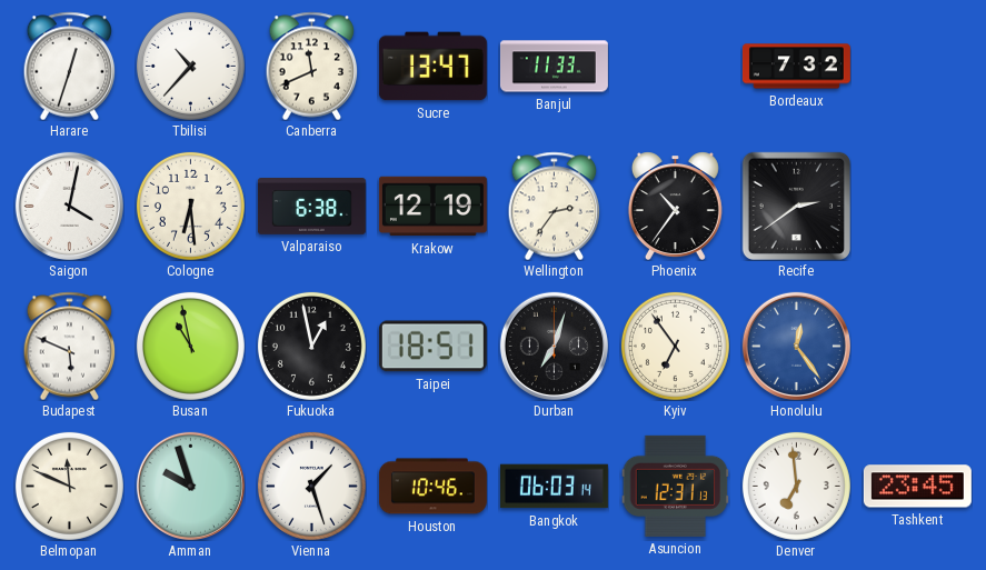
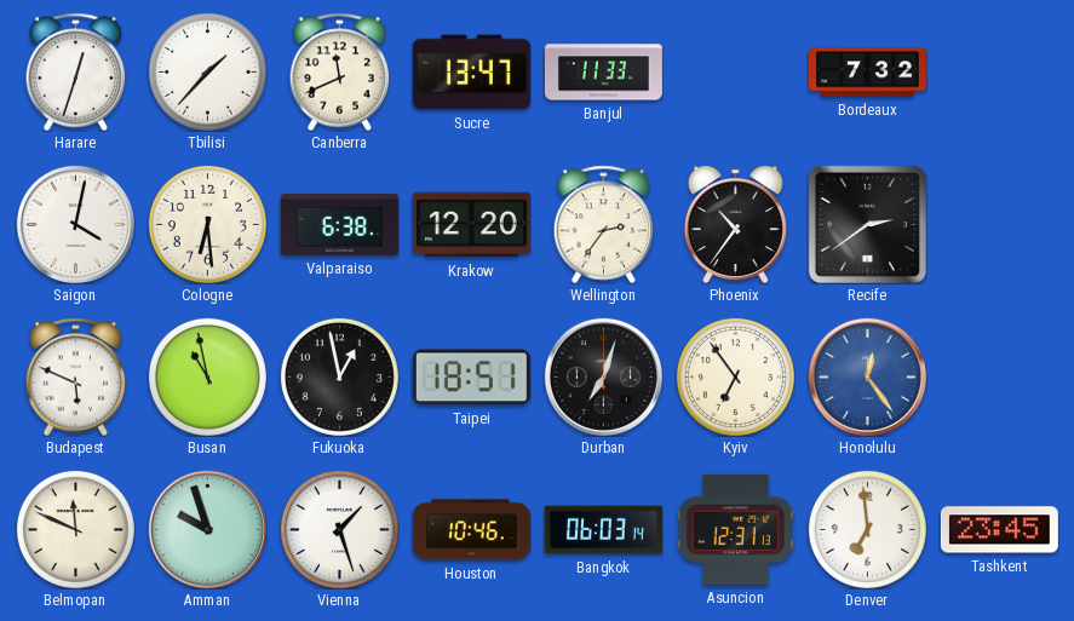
Tbilisi: 10:37 -> 1:37 (207, 71)
Krakow: 12:19 -> 12:20 (471, 225)
